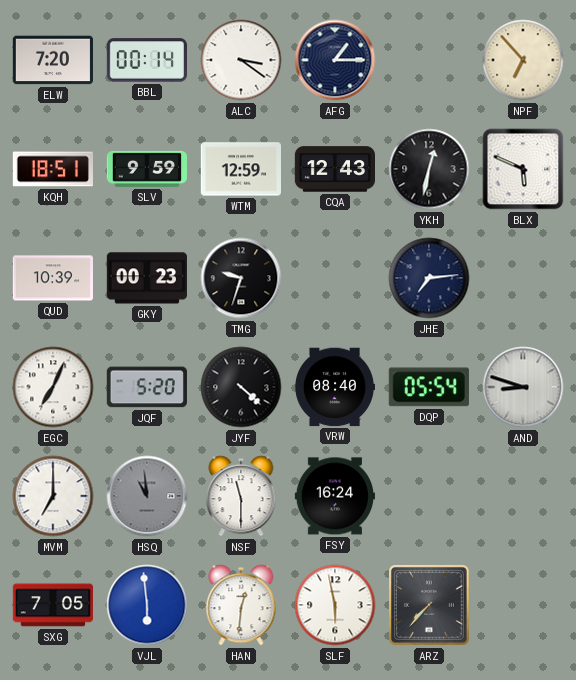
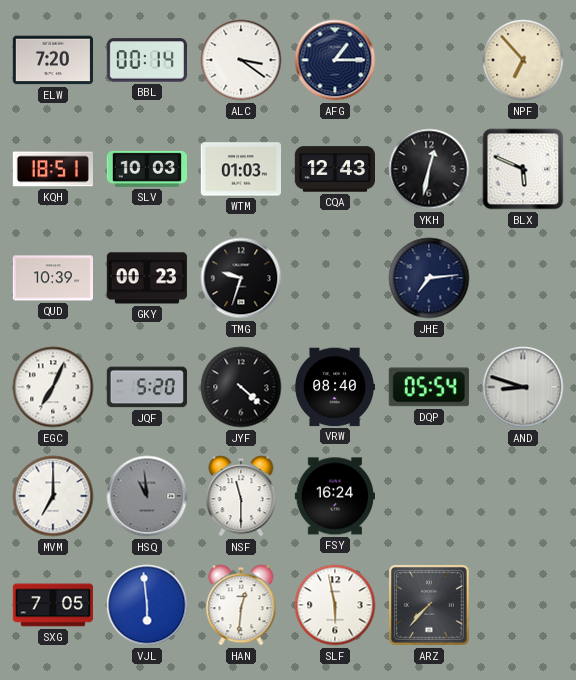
SLV: 9:59 -> 10:03 (146, 169)
WTM: 12:59 -> 01:03 (240, 169)
